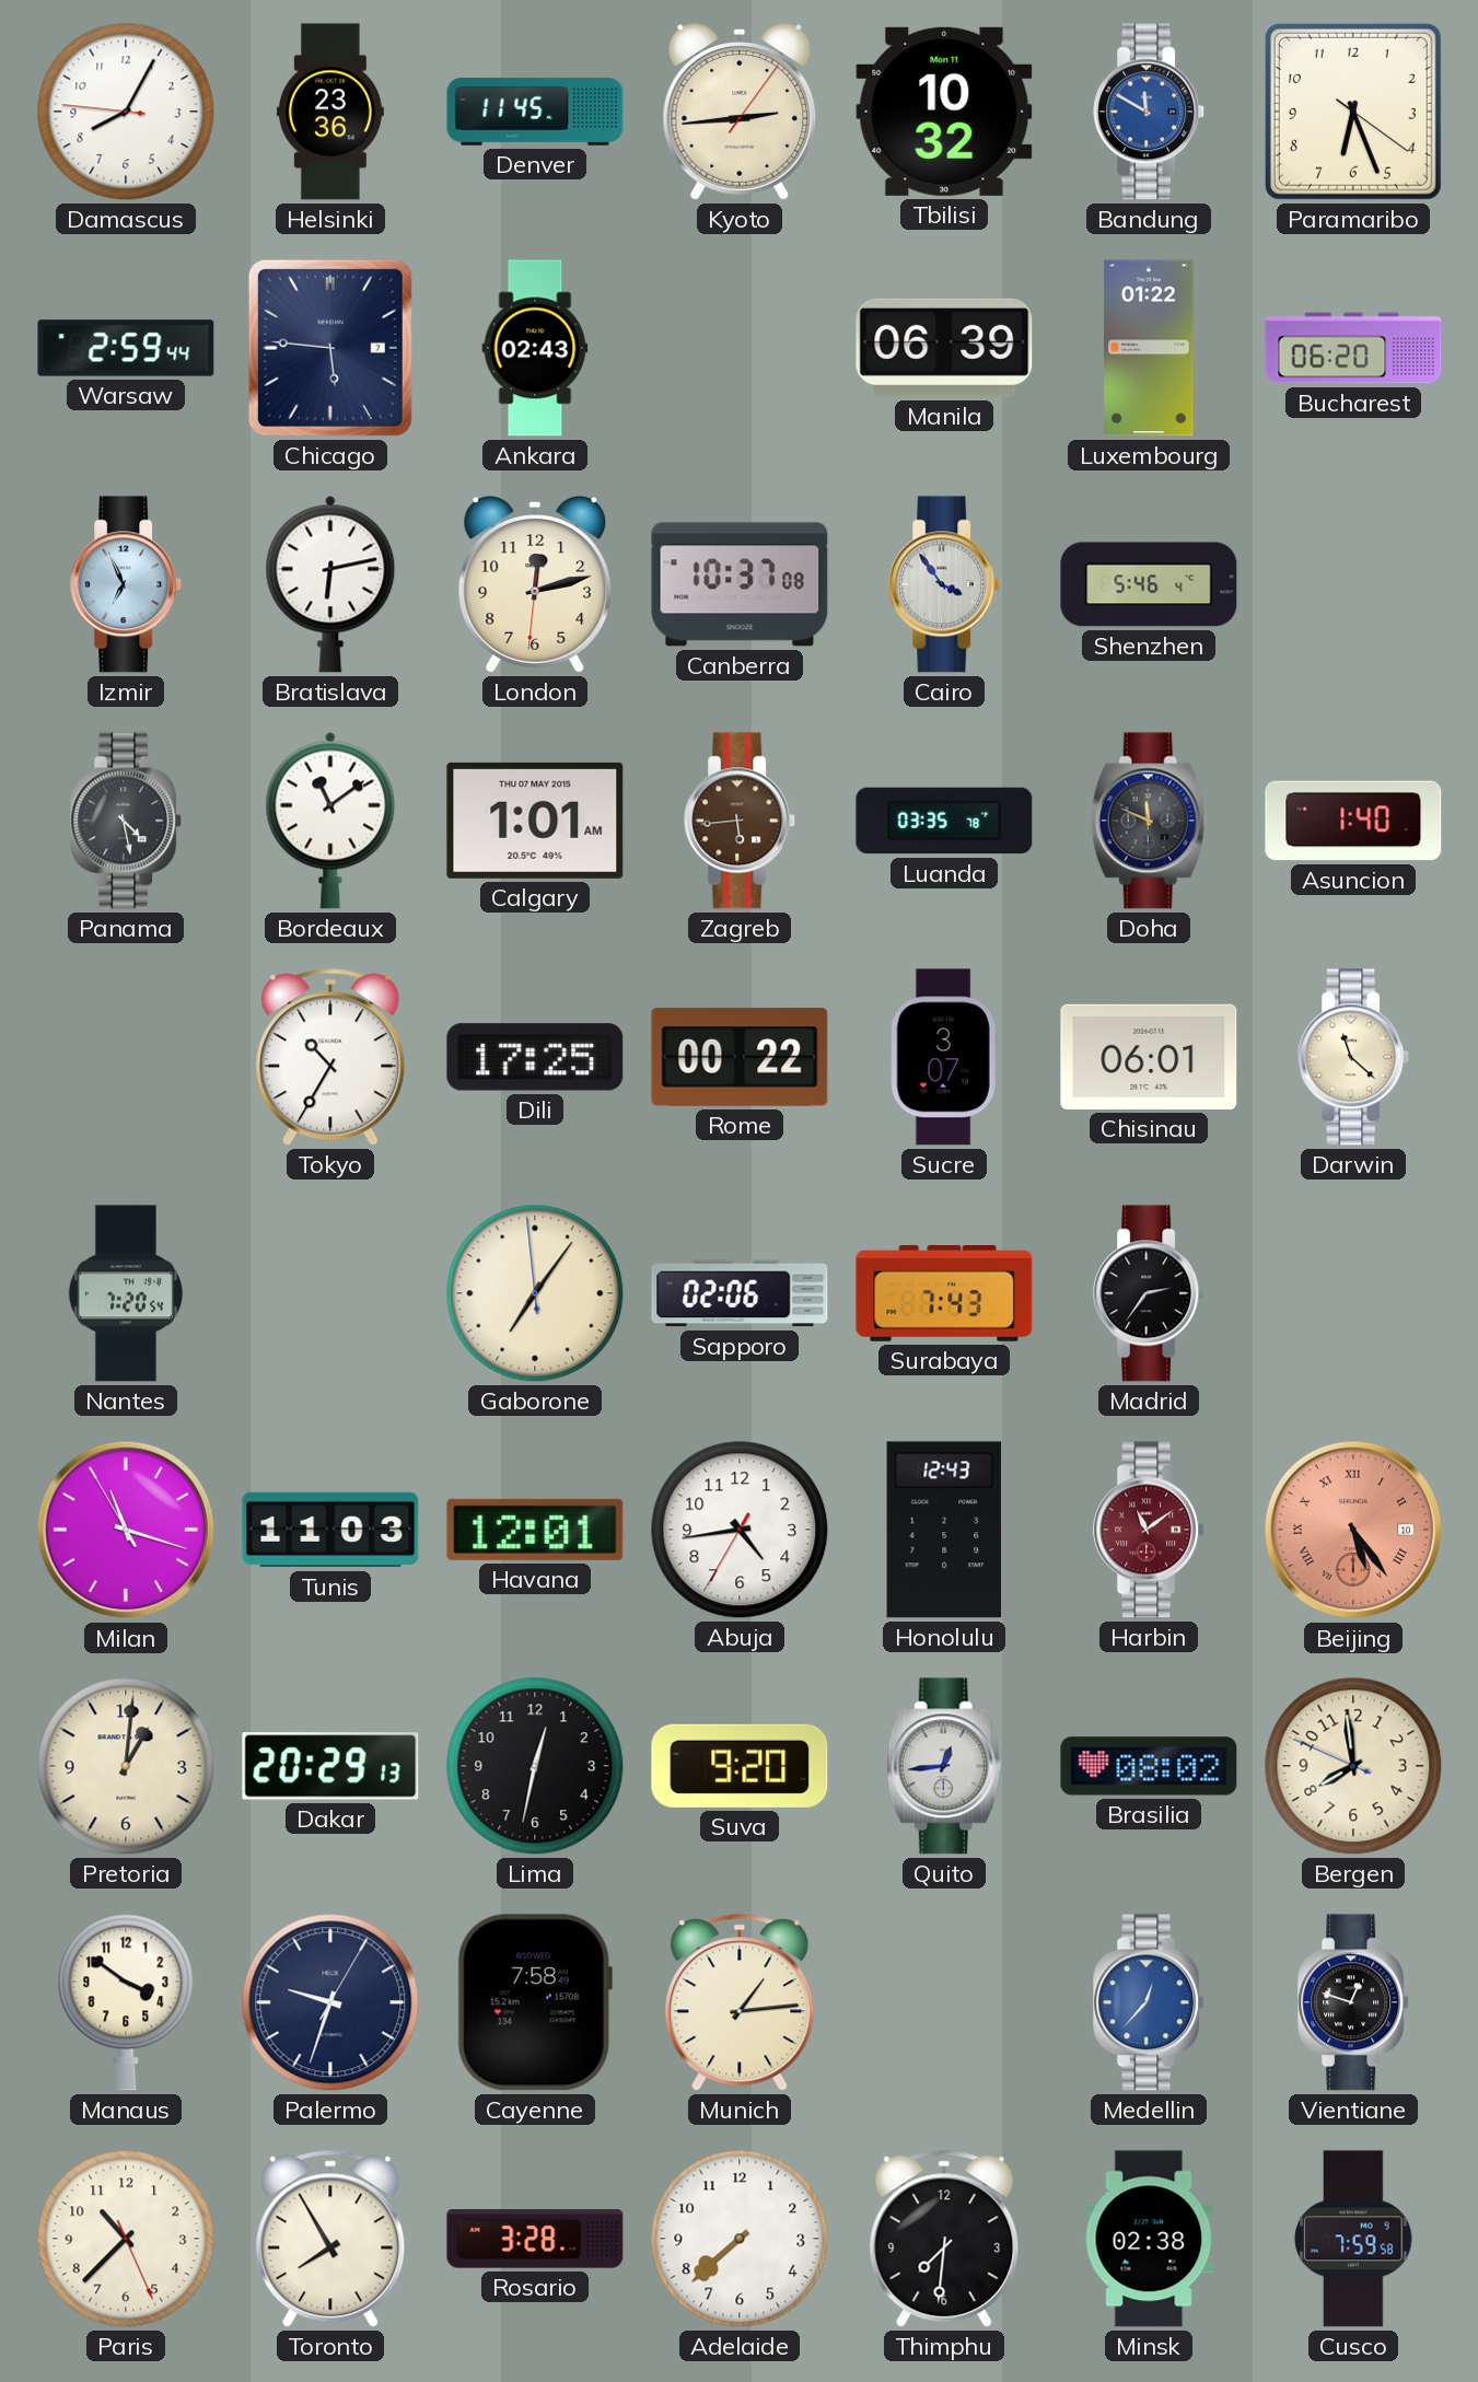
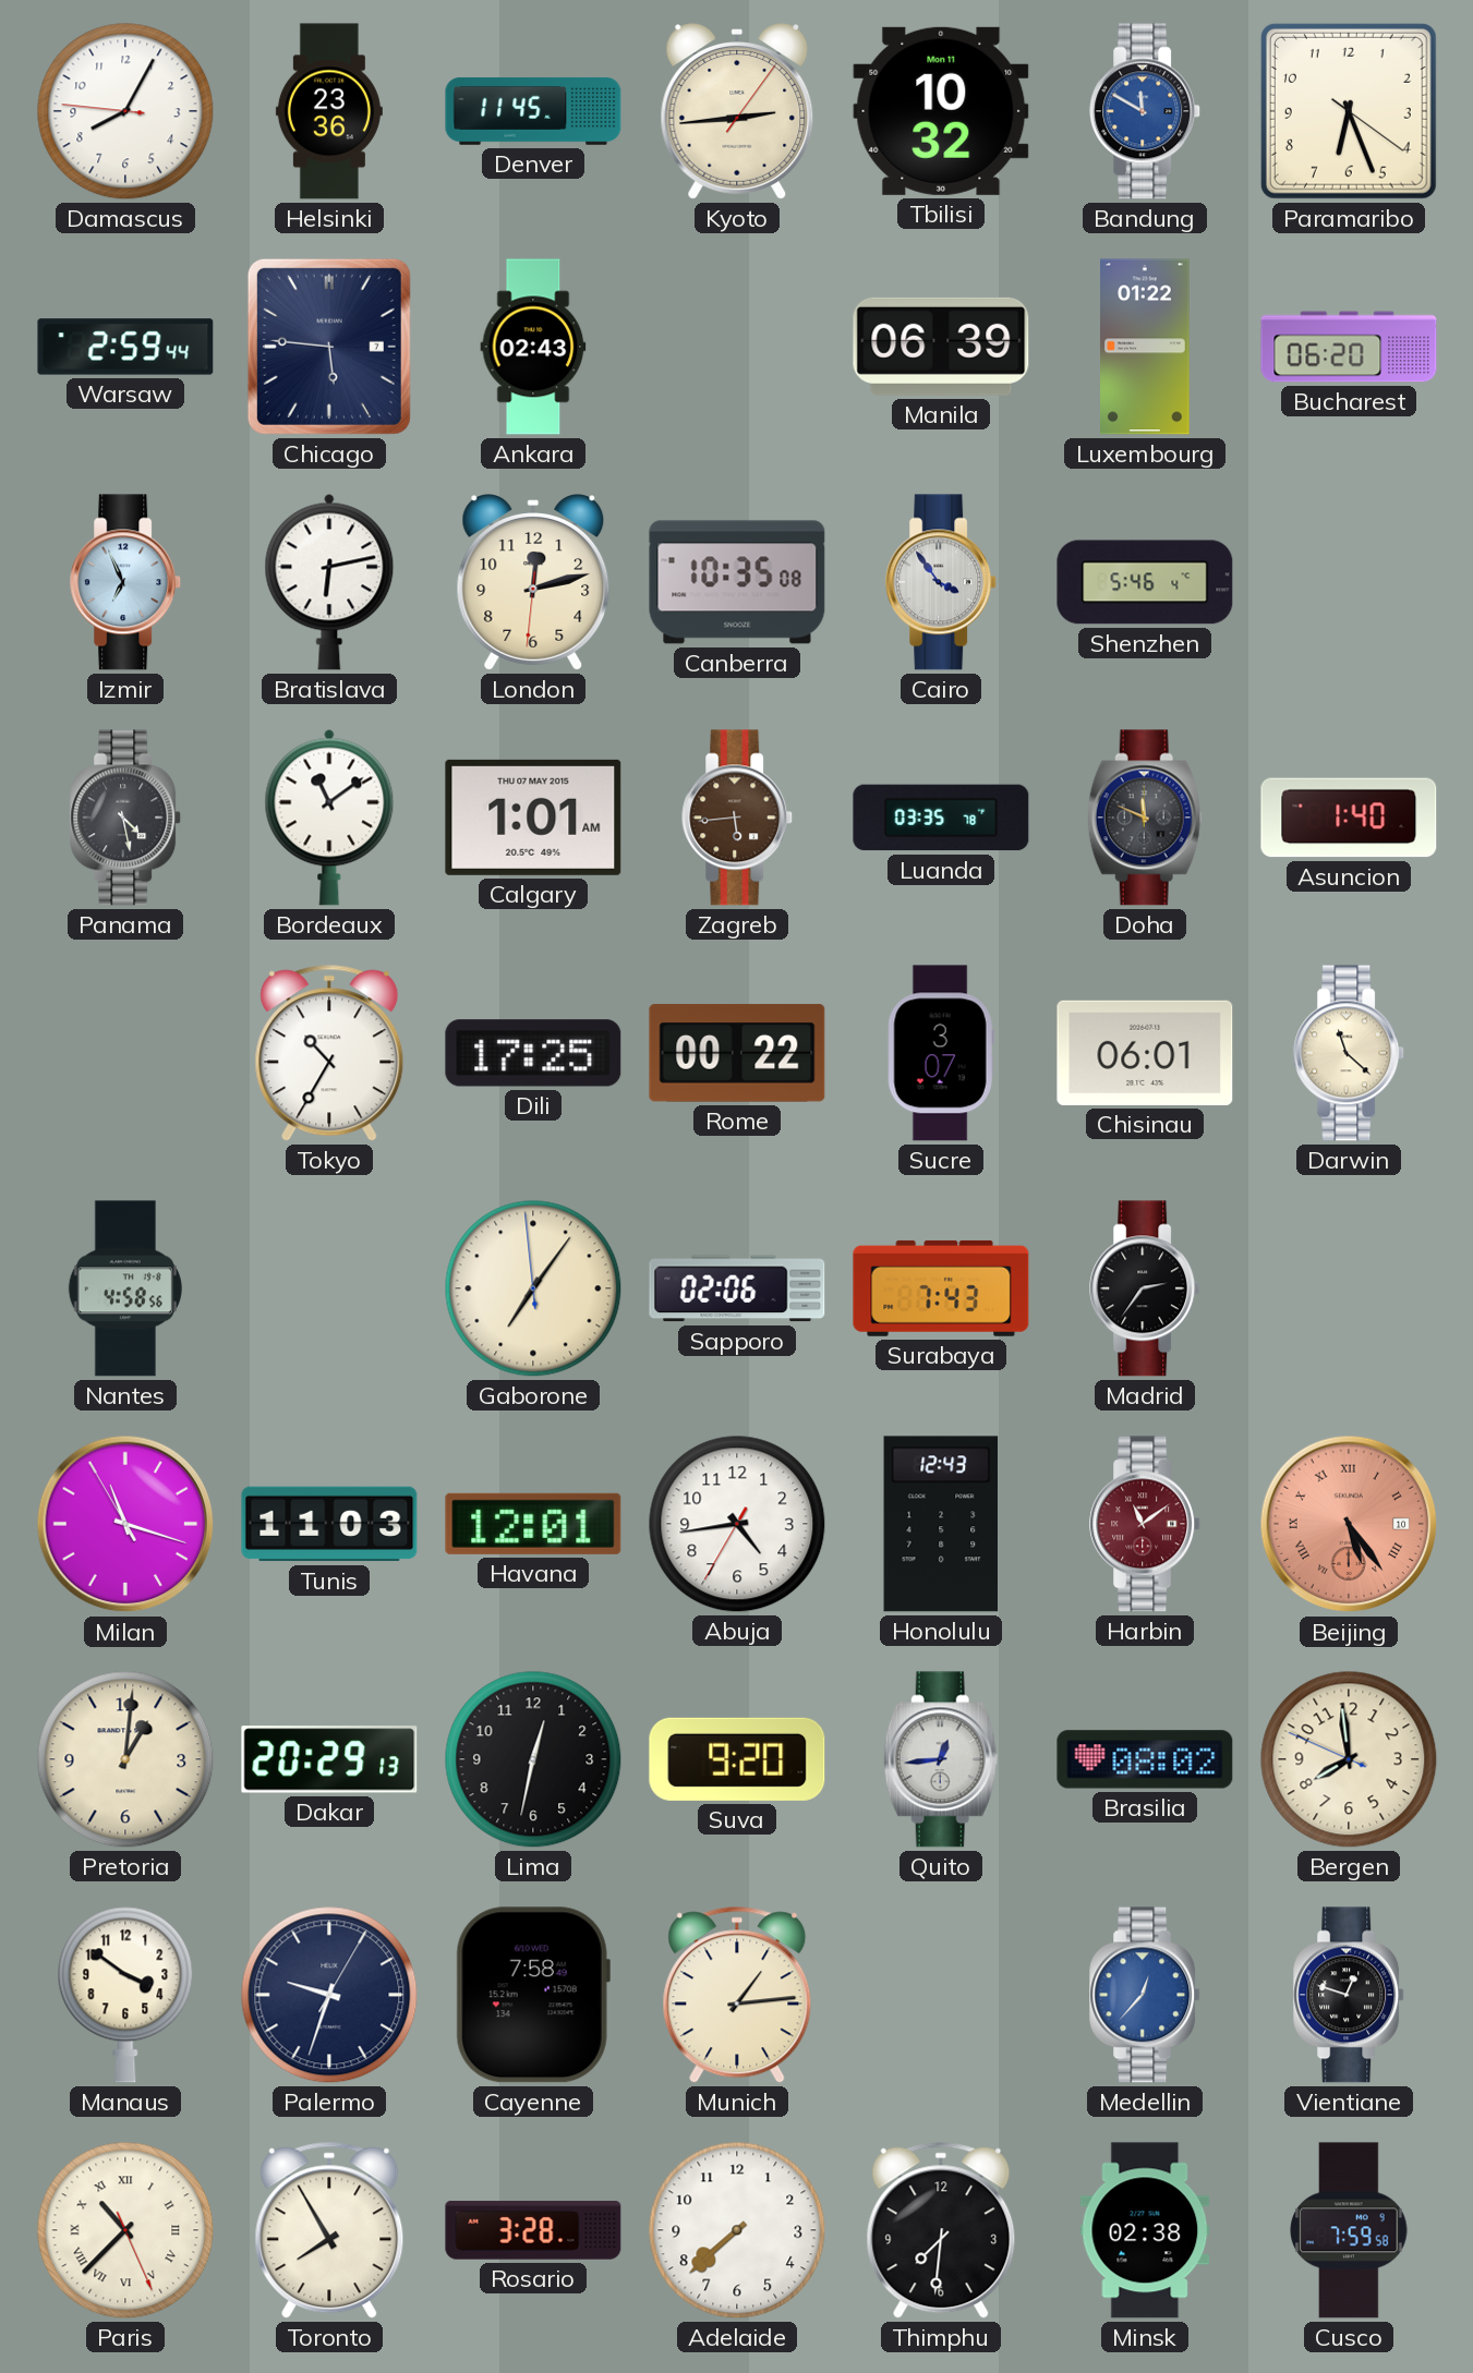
Canberra: 10:37 -> 10:35 (737, 582)
Nantes: 7:20 -> 4:58 (125, 1288)
Paris numerals: Arabic -> Roman (125, 2230)
